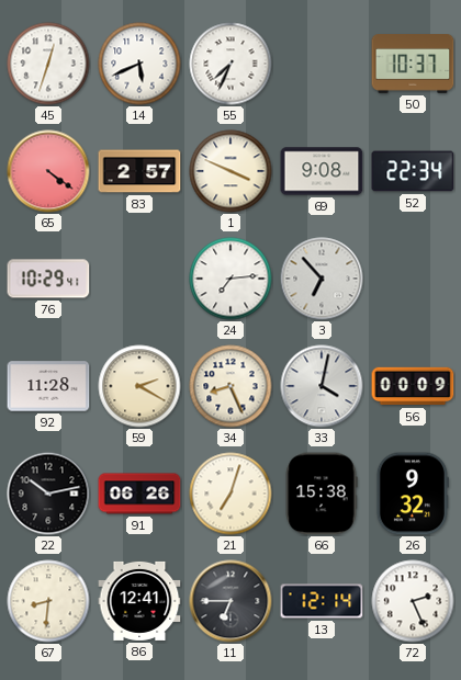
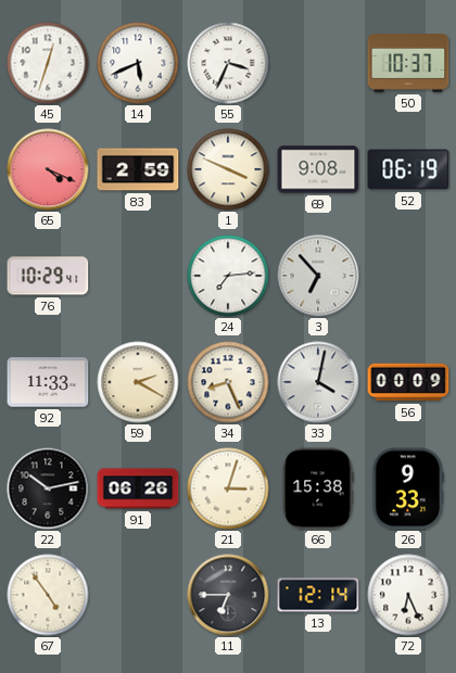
55: 7:34 -> 3:34 (228, 63)
65: 4:21 -> 4:19 (48, 169)
83: 2:57 -> 2:59 (138, 169)
52: 22:34 -> 06:19 (408, 169)
92: 11:28 -> 11:33 (48, 382)
21: 7:03 -> 3:03 (228, 488)
26: 9:32 -> 9:33 (408, 488)
67: 8:31 -> 4:54 (48, 595)
86: 12:41 -> none (139, 601)
72: 2:26 -> 6:26 (408, 595)
